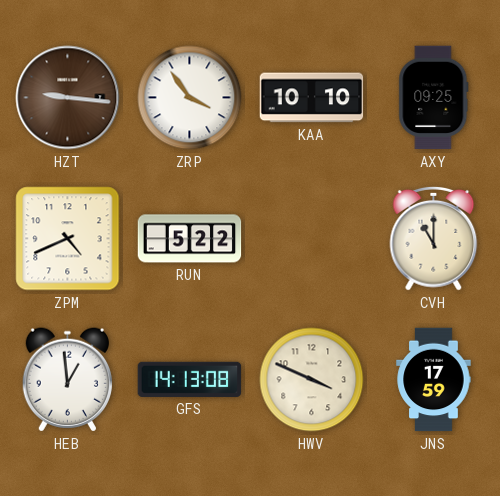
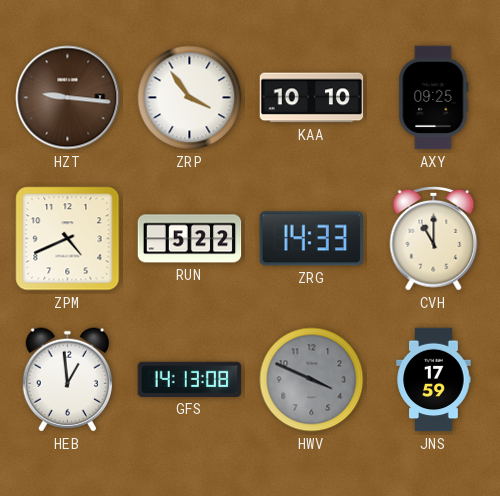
ZRG: none -> 14:33 (311, 239)
HWV dial: cream -> grey (312, 380)
